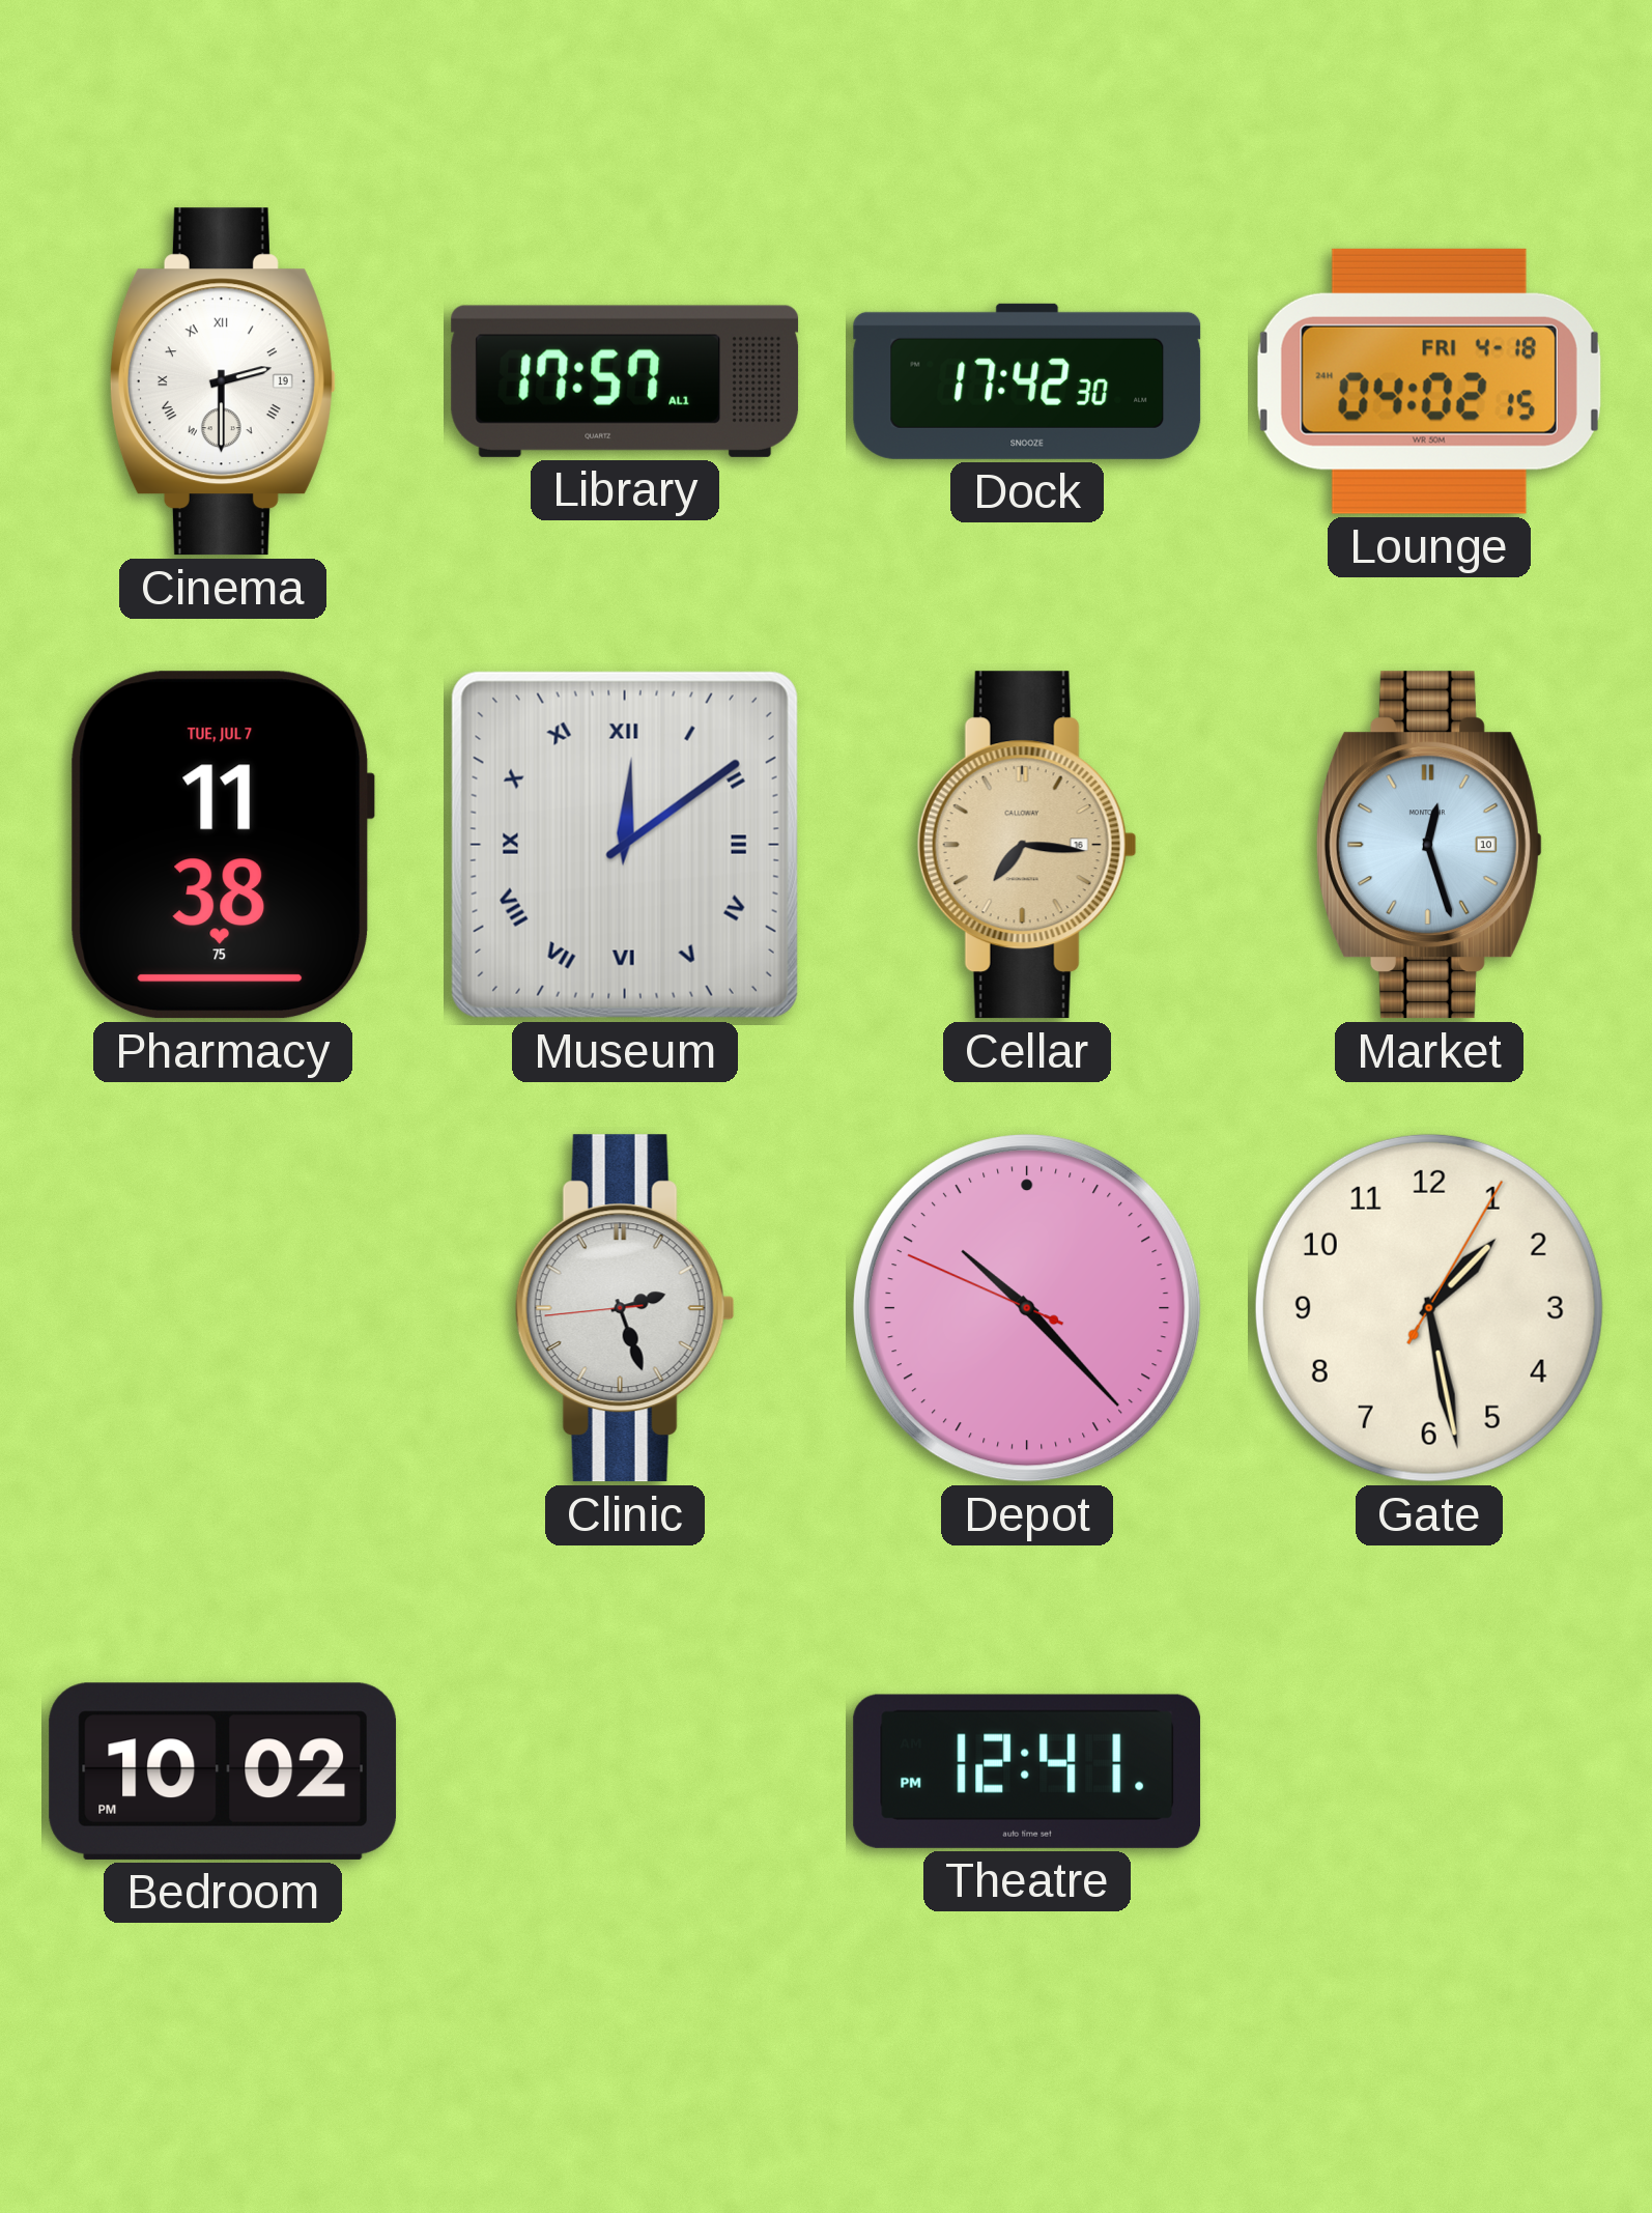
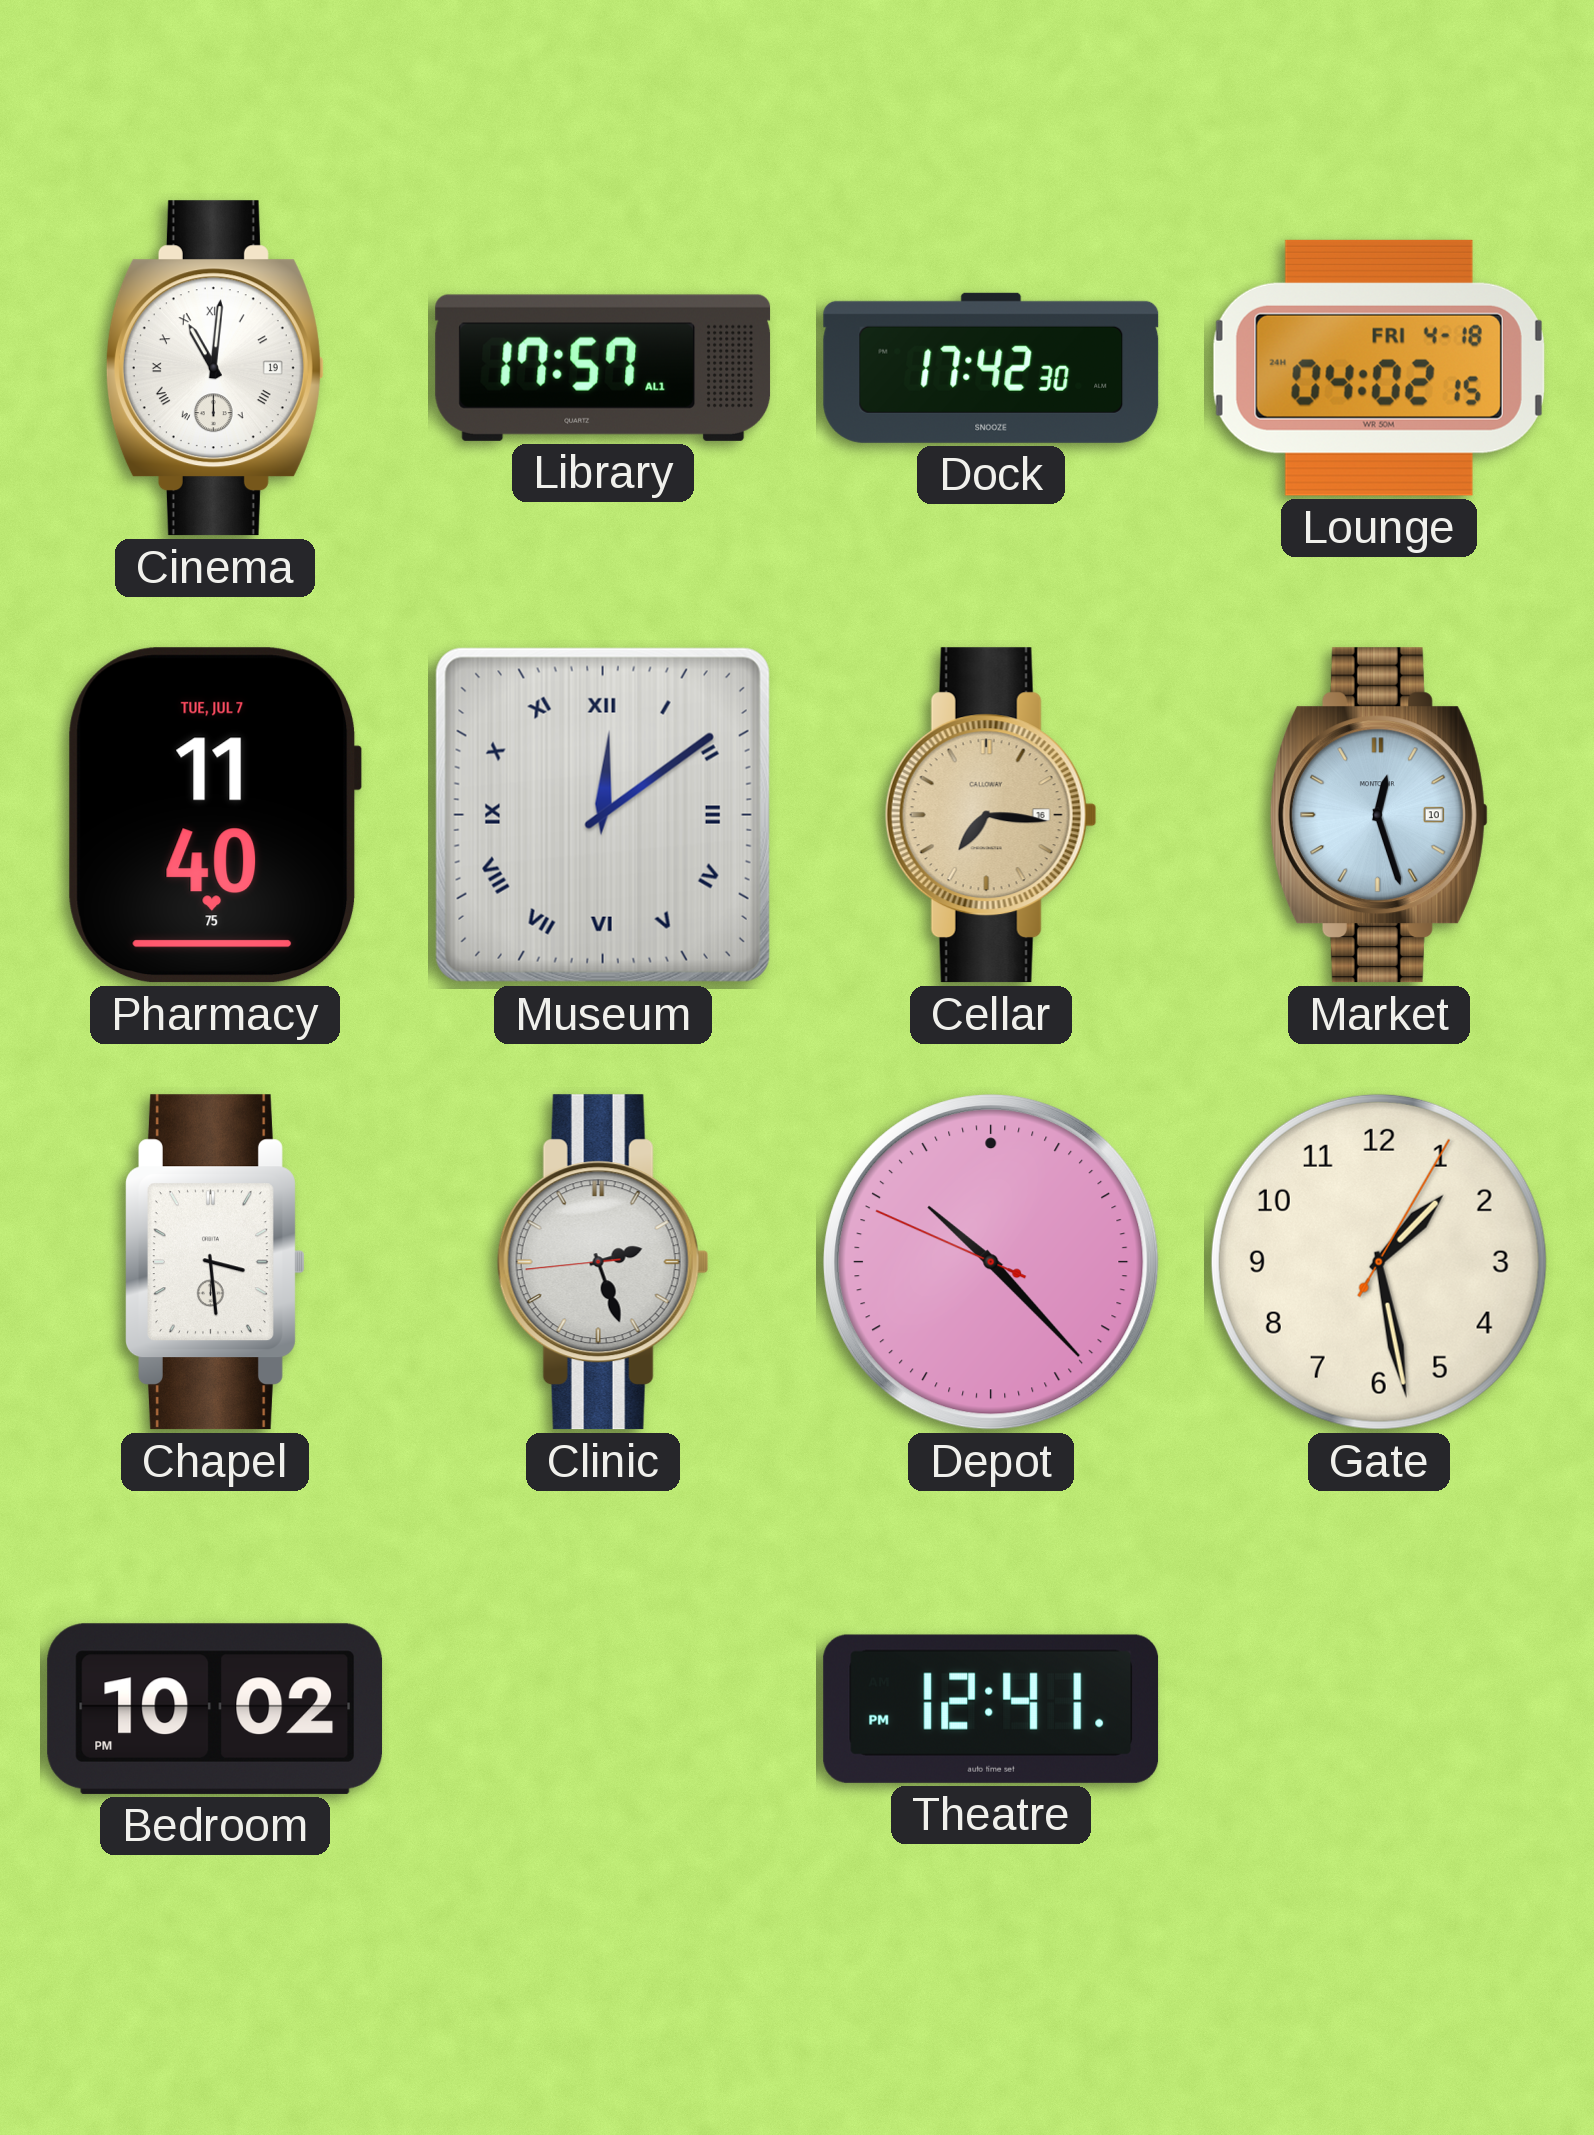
Cinema: 2:30 -> 11:01 (215, 368)
Pharmacy: 11:38 -> 11:40 (215, 815)
Chapel: none -> 3:29 (215, 1262)
